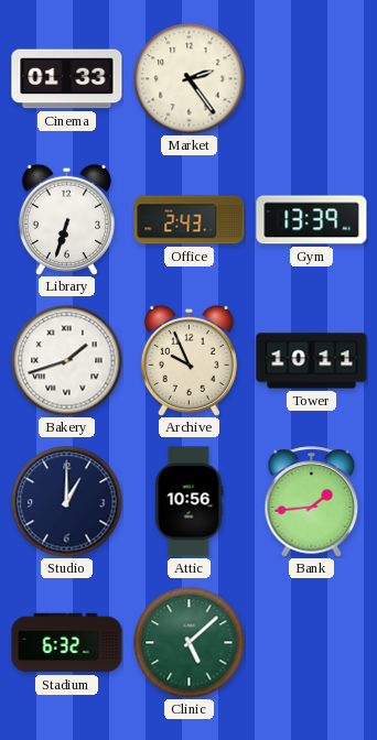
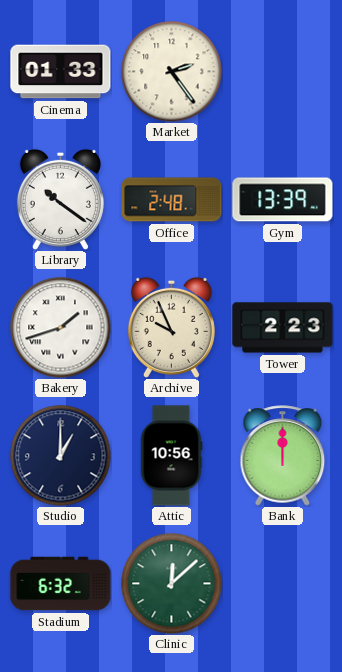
Library: 6:33 -> 10:21 (60, 199)
Office: 2:43 -> 2:48 (172, 200)
Tower: 10:11 -> 2:23 (283, 328)
Bank: 1:44 -> 12:00 (283, 456)
Clinic: 5:08 -> 12:08 (172, 584)
